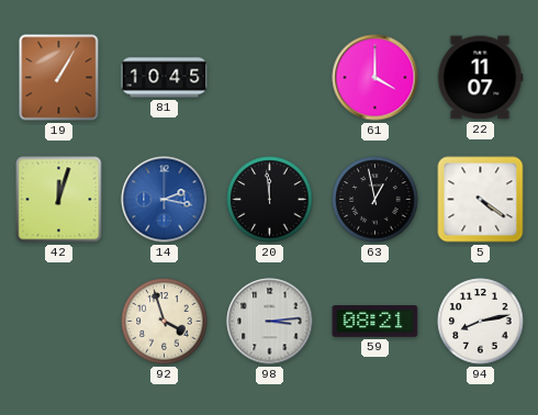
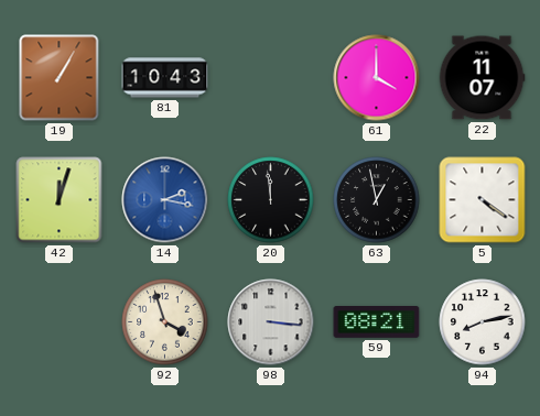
81: 10:45 -> 10:43 (165, 78)
98: 3:14 -> 3:16 (271, 322)
